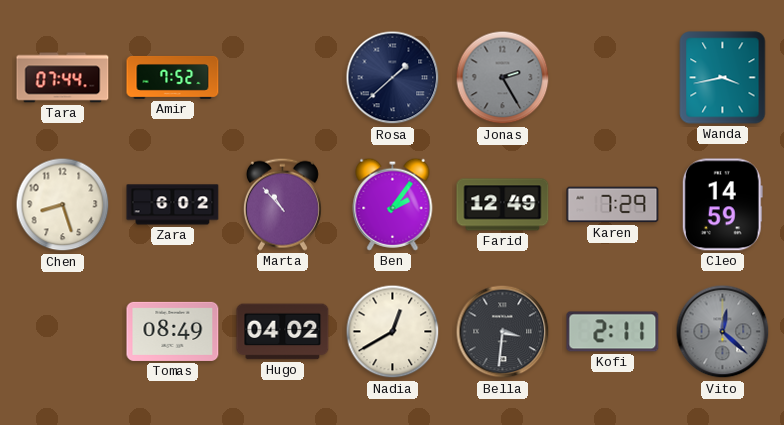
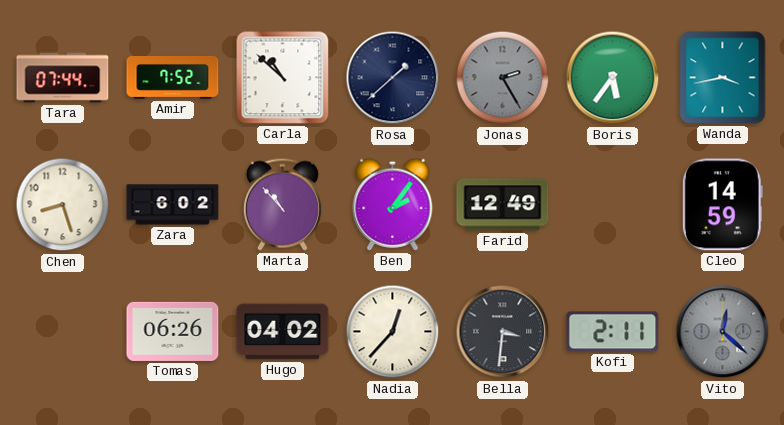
Carla: none -> 10:52 (283, 78)
Boris: none -> 5:36 (613, 78)
Karen: 7:29 -> none (613, 205)
Tomas: 08:49 -> 06:26 (173, 331)
Nadia: 12:40 -> 12:37 (393, 332)
